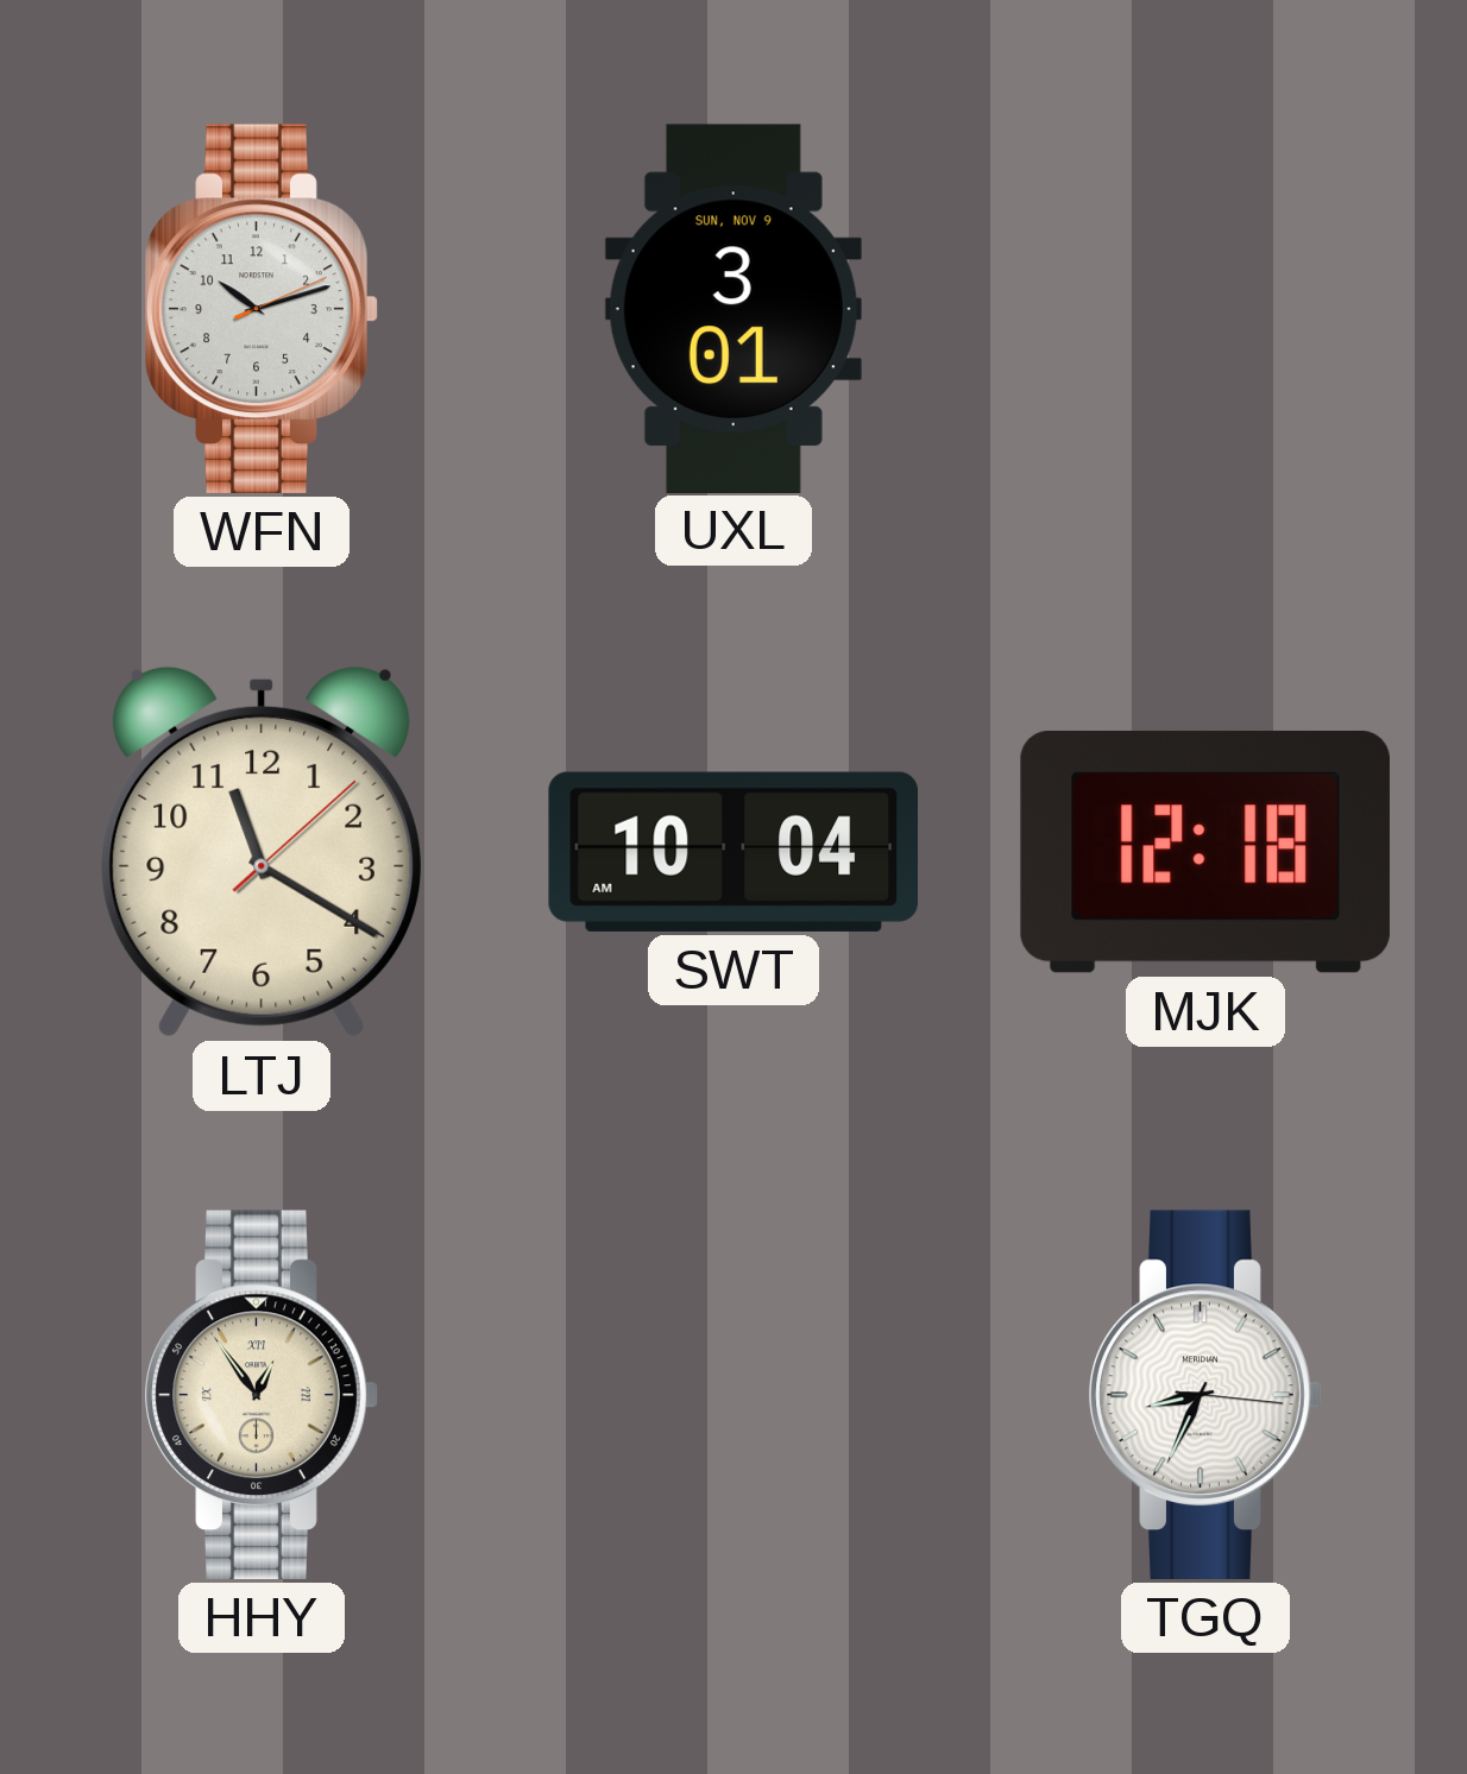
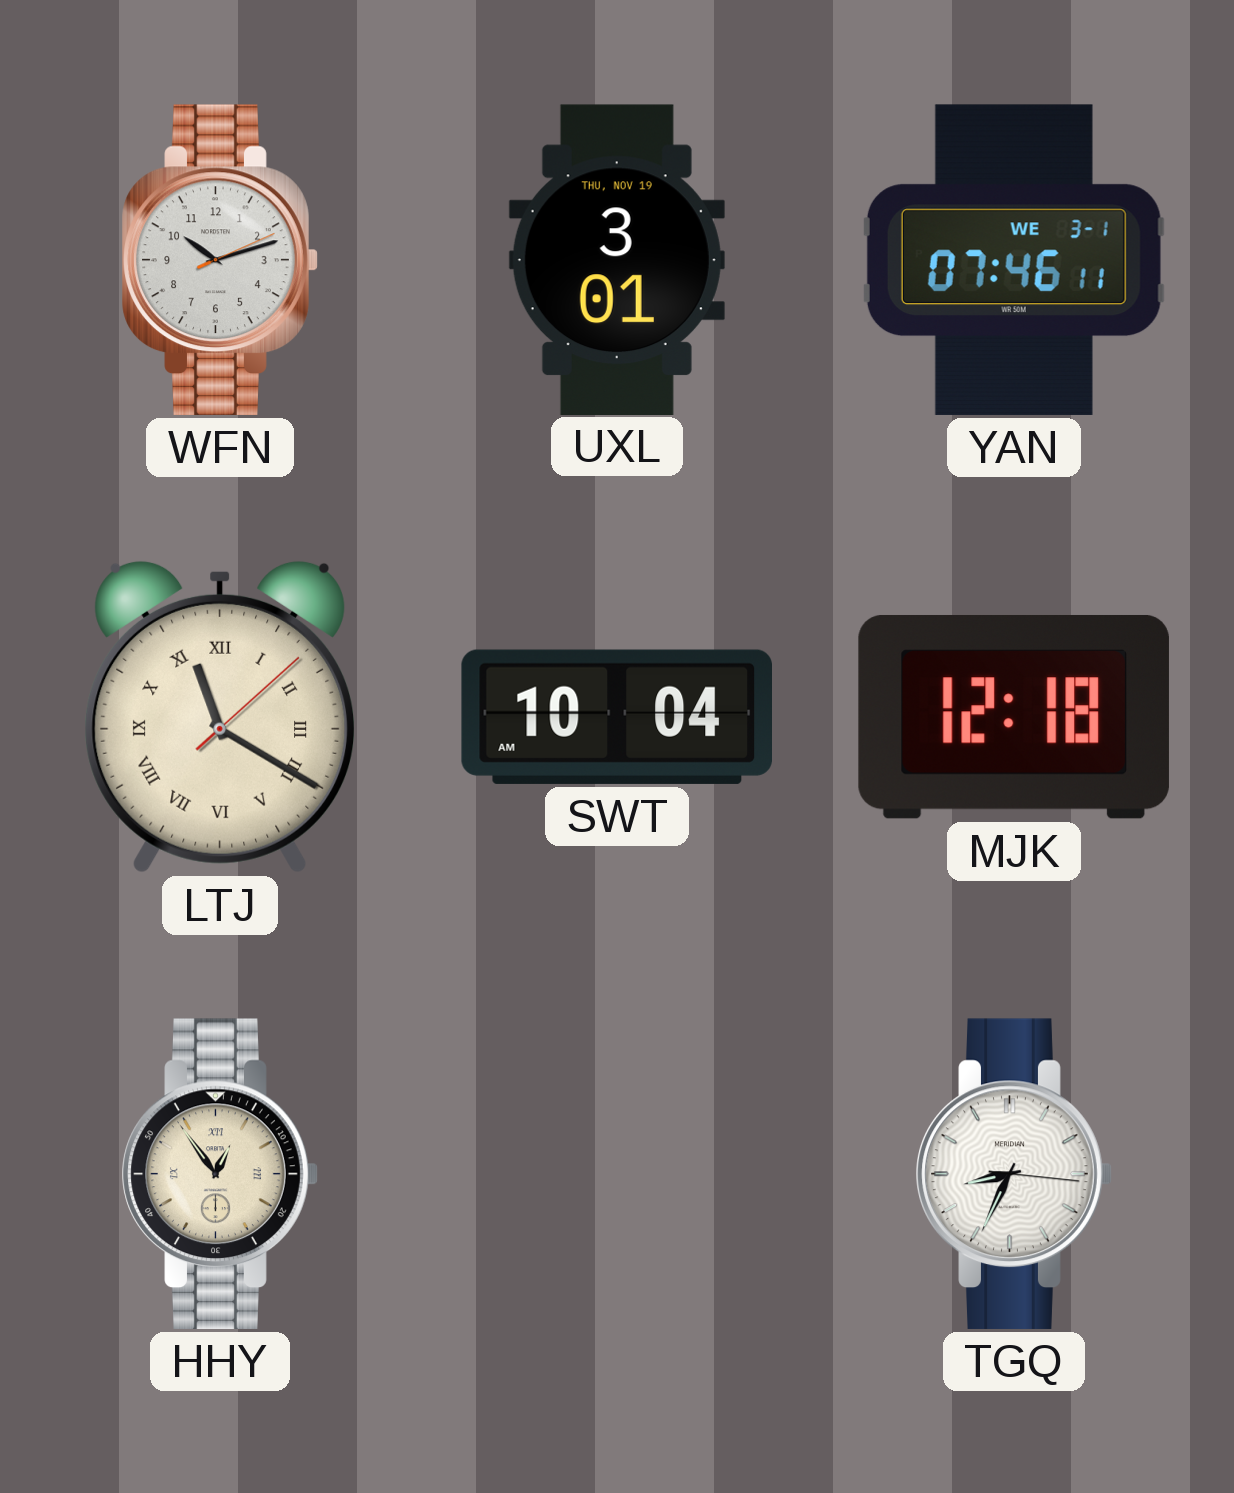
UXL date: SUN, NOV 9 -> THU, NOV 19 (617, 259)
YAN: none -> 07:46 (1014, 260)
LTJ numerals: Arabic -> Roman (219, 717)
